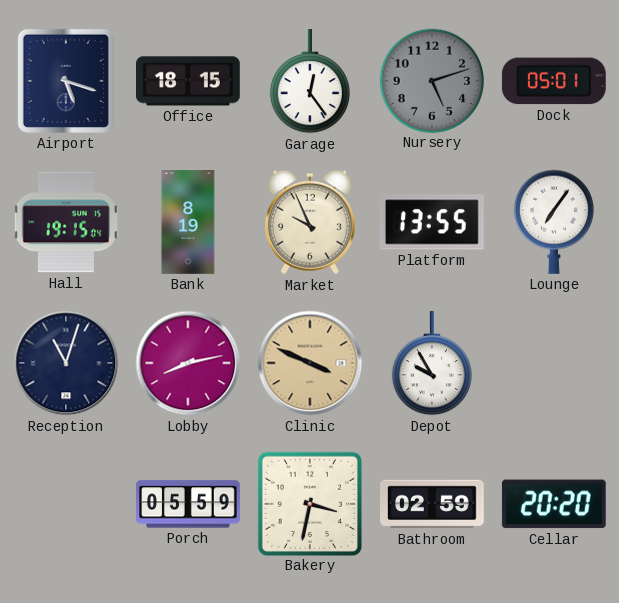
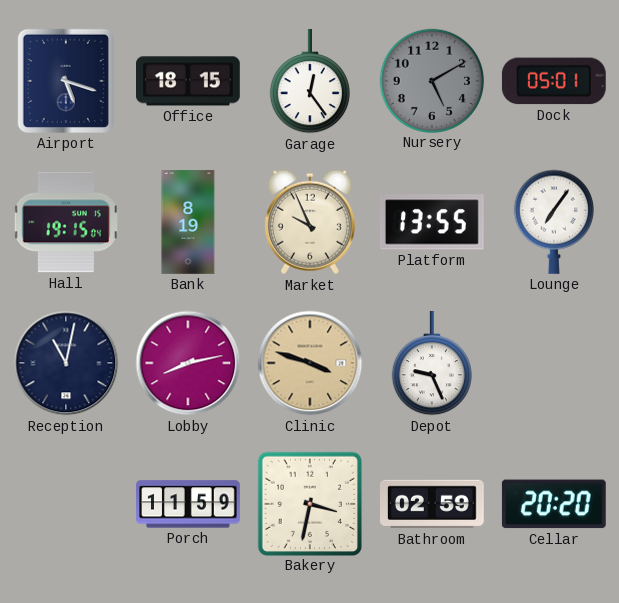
Nursery: 5:12 -> 5:10 (431, 80)
Reception: 11:03 -> 11:02 (66, 363)
Clinic: 3:49 -> 3:48 (310, 363)
Depot: 9:55 -> 9:26 (432, 364)
Porch: 05:59 -> 11:59 (188, 504)
